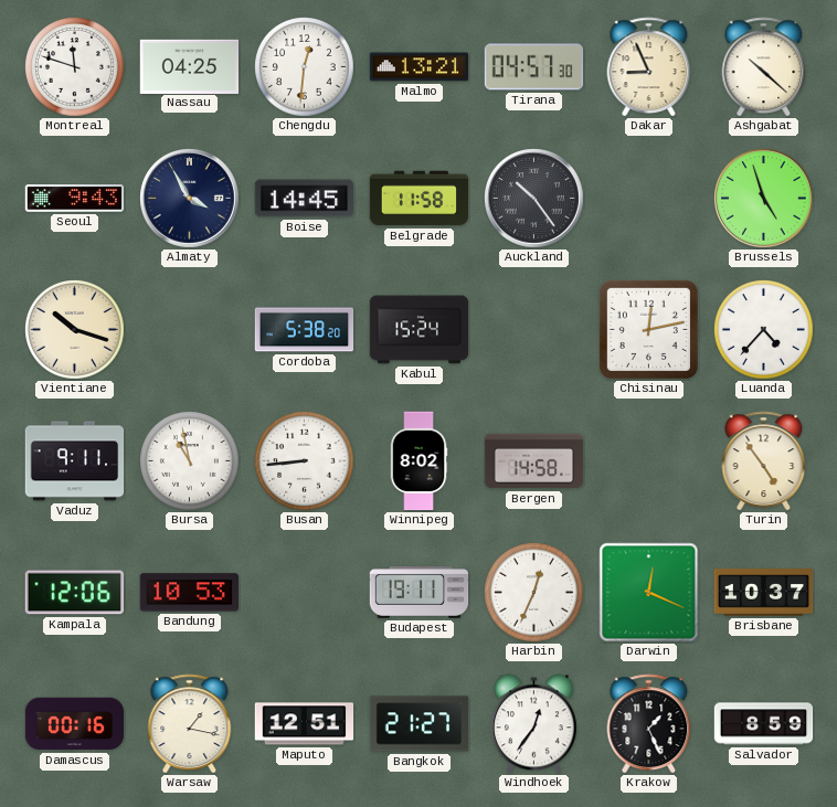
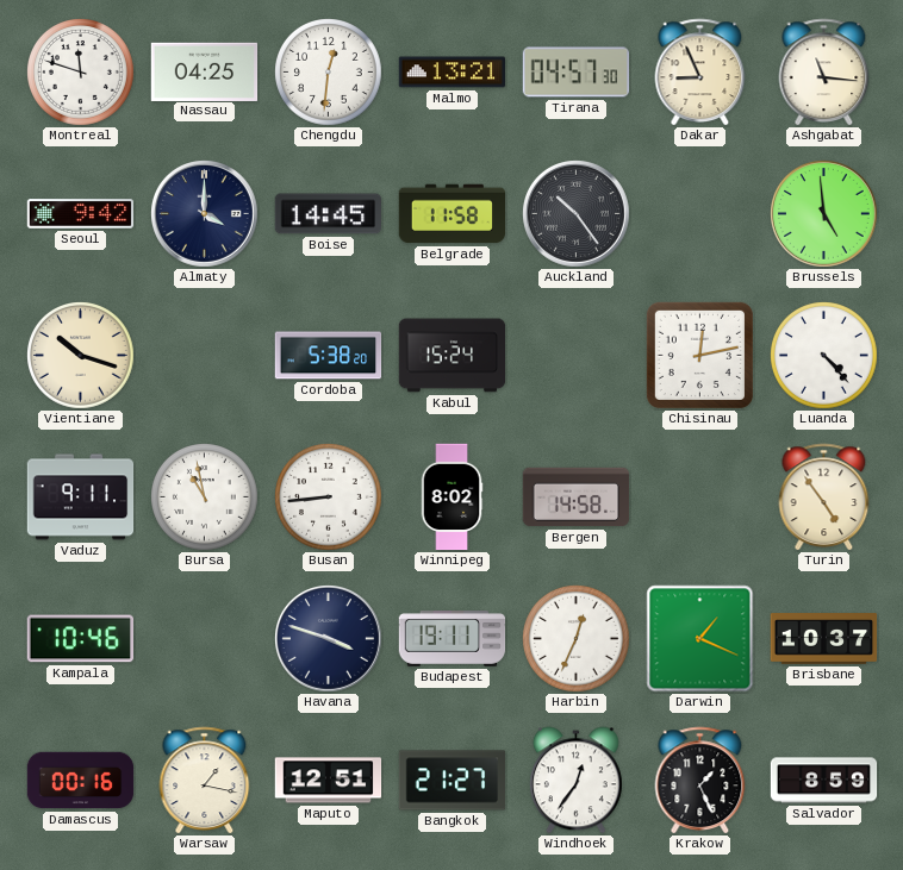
Ashgabat: 10:22 -> 11:16 (824, 73)
Seoul: 9:43 -> 9:42 (81, 214)
Almaty: 3:55 -> 4:00 (205, 214)
Brussels: 4:57 -> 4:59 (824, 214)
Luanda: 4:37 -> 4:23 (824, 356)
Kampala: 12:06 -> 10:46 (80, 639)
Bandung: 10:53 -> none (189, 593)
Havana: none -> 3:48 (329, 639)
Darwin: 12:19 -> 1:19 (700, 639)
